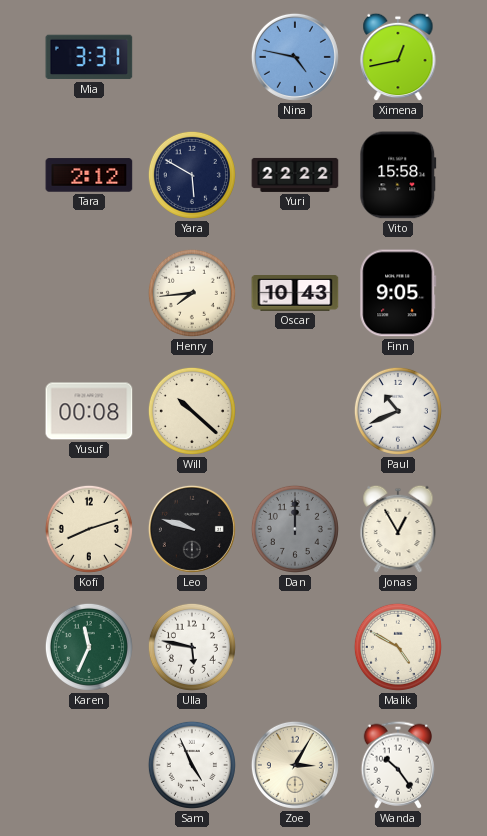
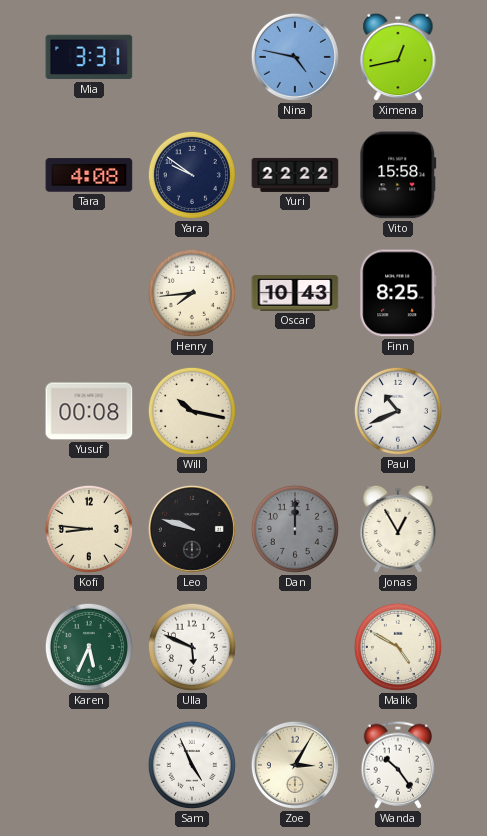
Tara: 2:12 -> 4:08 (89, 175)
Yara: 5:50 -> 9:51 (192, 175)
Finn: 9:05 -> 8:25 (398, 293)
Will: 10:22 -> 10:17 (192, 411)
Kofi: 8:12 -> 8:46 (89, 529)
Karen: 11:34 -> 5:34 (89, 647)
Ulla: 5:47 -> 5:49 (192, 647)
